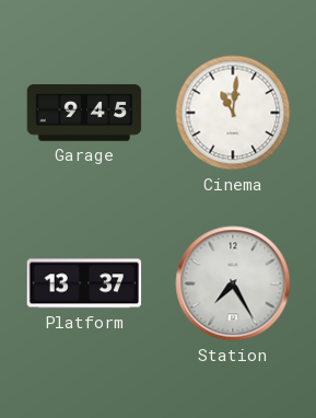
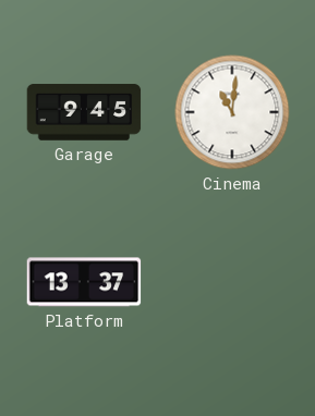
Station: 7:25 -> none (233, 283)
